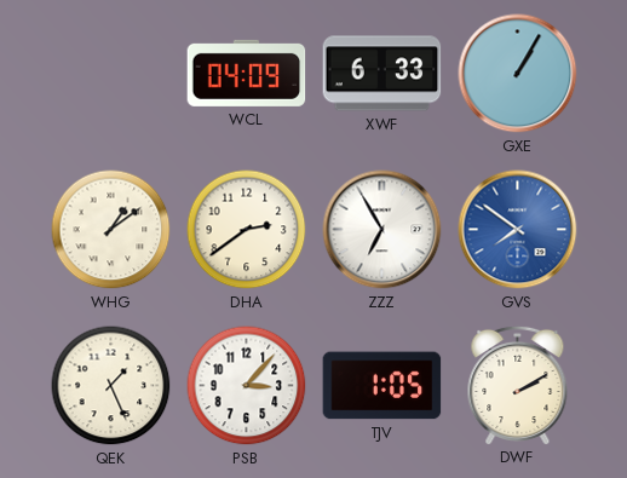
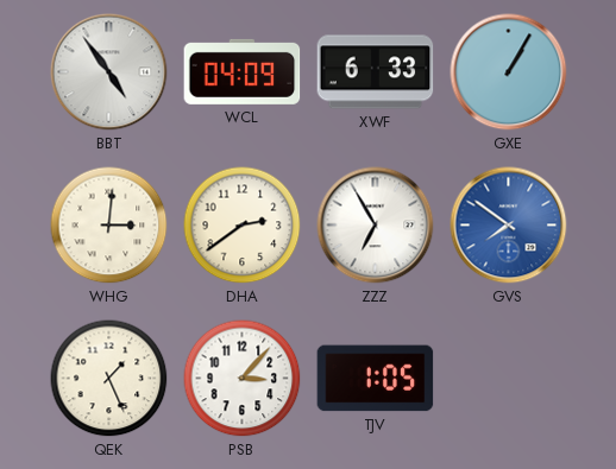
BBT: none -> 4:54 (109, 72)
WHG: 1:09 -> 3:01 (109, 226)
DWF: 2:10 -> none (518, 385)
